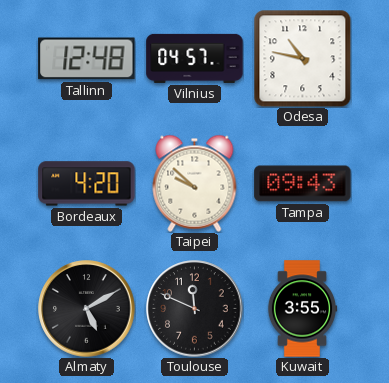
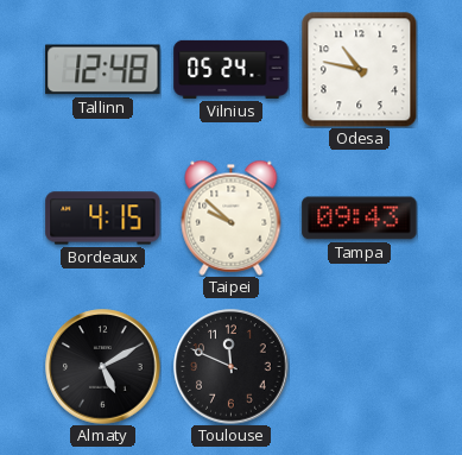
Vilnius: 04:57 -> 05:24 (232, 69)
Bordeaux: 4:20 -> 4:15 (103, 219)
Kuwait: 3:55 -> none (302, 309)
